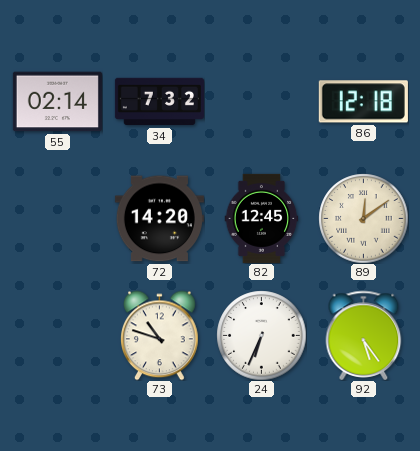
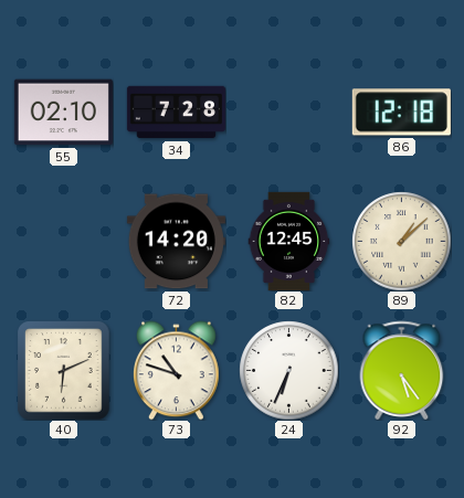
55: 02:14 -> 02:10 (63, 113)
34: 7:32 -> 7:28 (176, 113)
89: 12:09 -> 1:08 (401, 241)
40: none -> 6:11 (64, 370)
